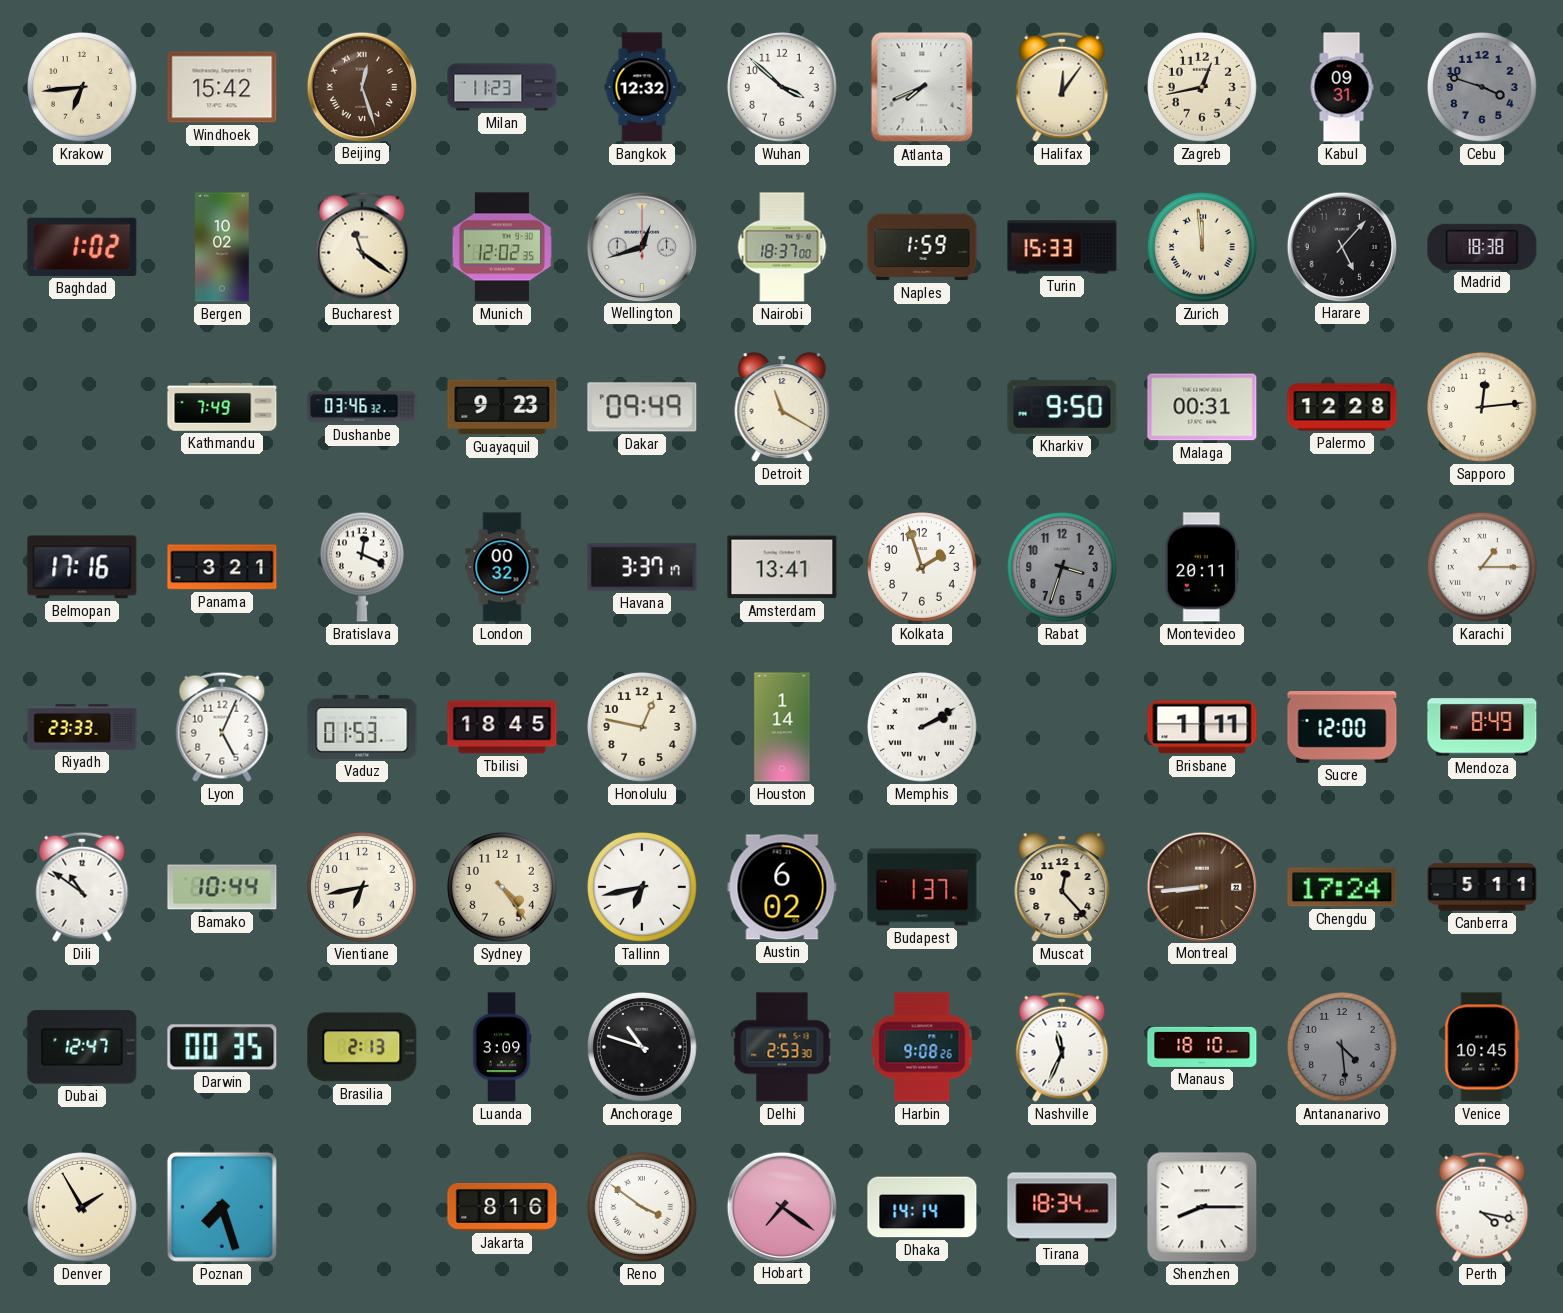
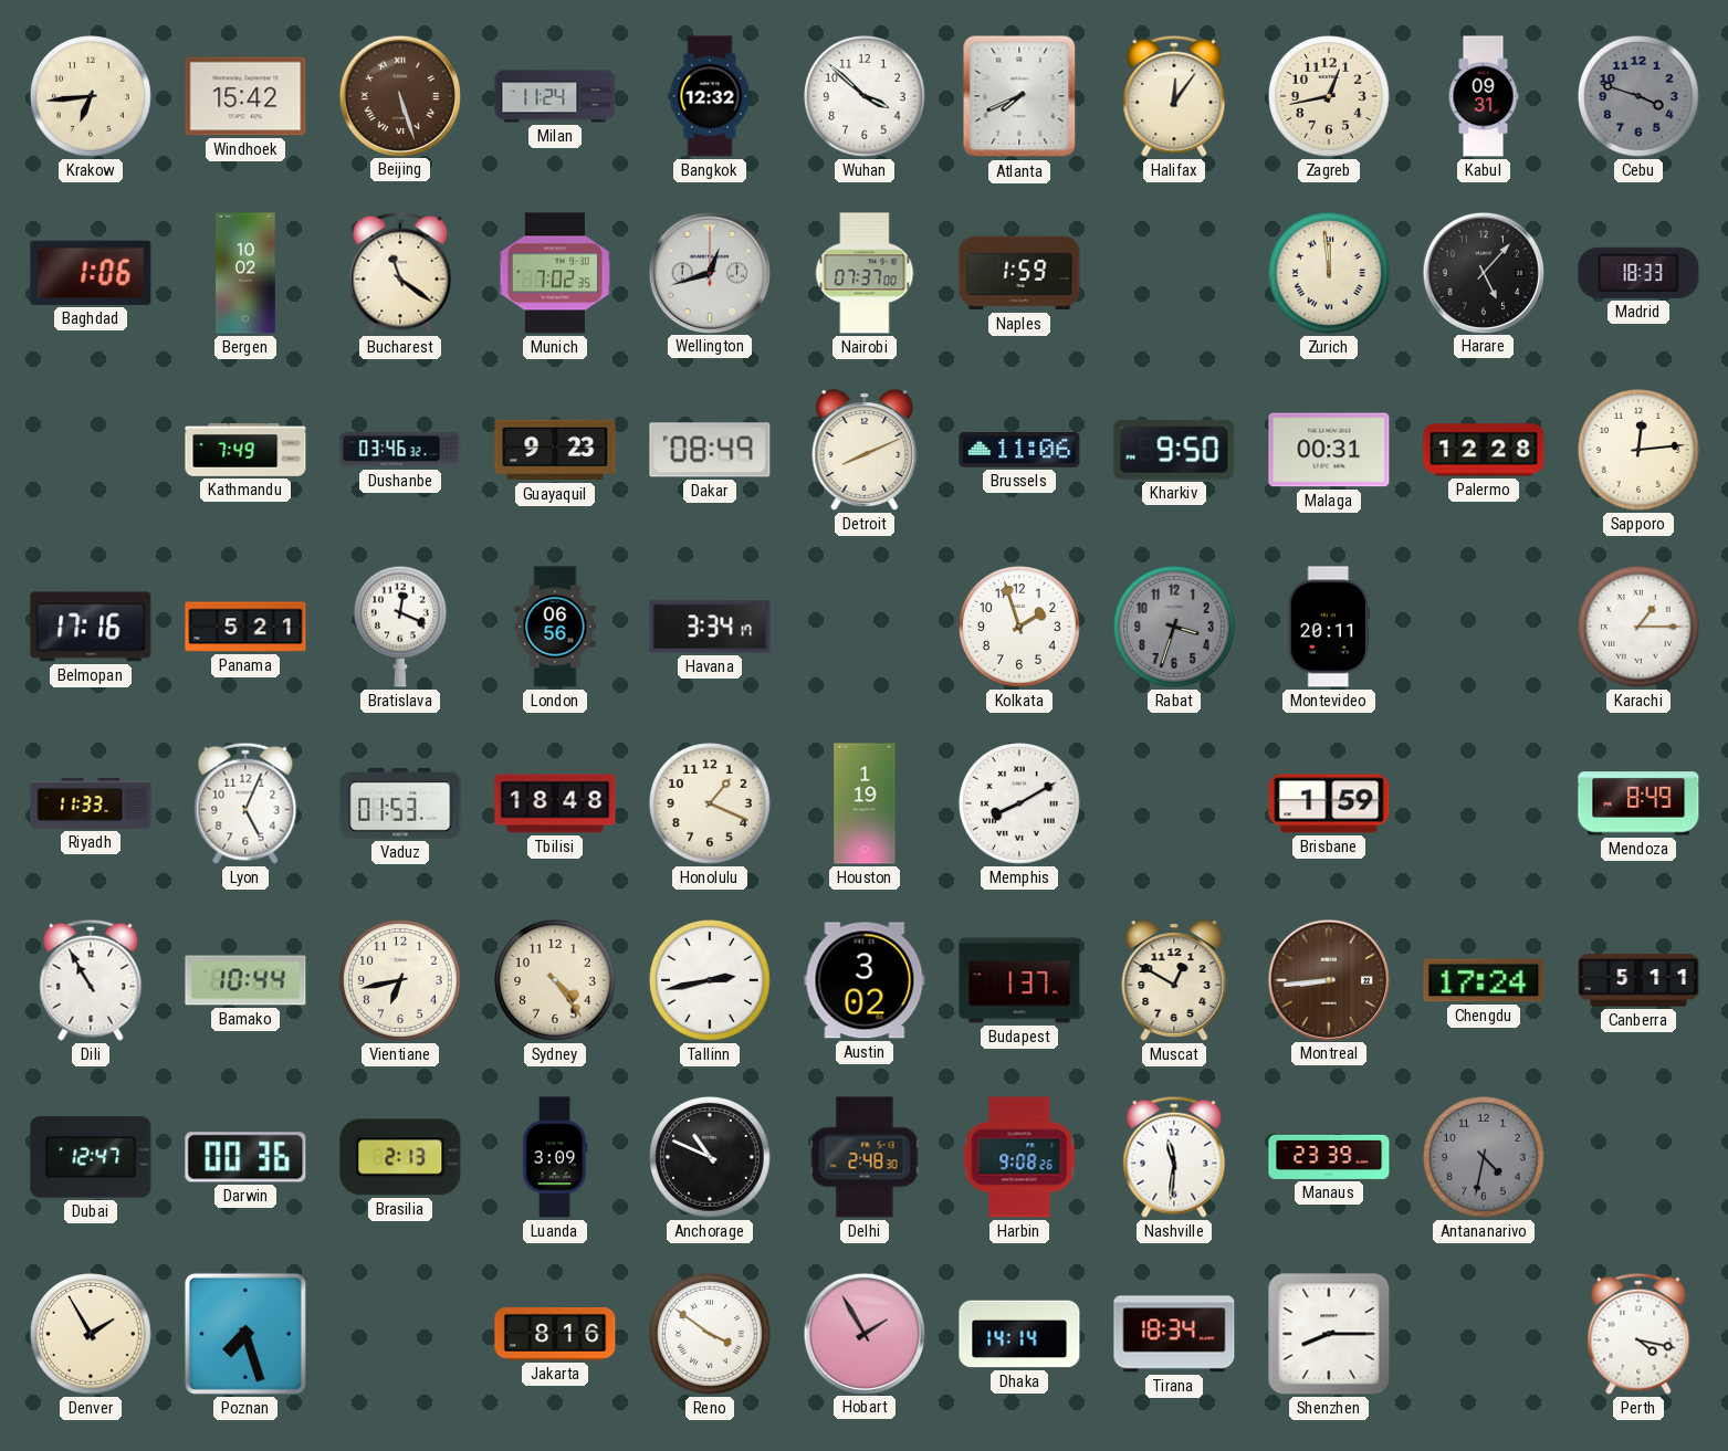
Beijing: 12:27 -> 5:27 (399, 95)
Milan: 11:23 -> 11:24 (555, 96)
Baghdad: 1:02 -> 1:06 (91, 273)
Munich: 12:02 -> 7:02 (555, 273)
Nairobi: 18:37 -> 07:37 (865, 273)
Turin: 15:33 -> none (1062, 247)
Madrid: 18:38 -> 18:33 (1638, 273)
Dakar: 09:49 -> 08:49 (710, 450)
Detroit: 11:20 -> 8:11 (865, 450)
Brussels: none -> 11:06 (1019, 450)
Panama: 3:21 -> 5:21 (245, 627)
London: 00:32 -> 06:56 (555, 627)
Havana: 3:37 -> 3:34 (710, 627)
Amsterdam: 13:41 -> none (782, 567)
Riyadh: 23:33 -> 11:33 (91, 805)
Tbilisi: 18:45 -> 18:48 (555, 803)
Honolulu: 12:47 -> 1:19 (711, 805)
Houston: 1:14 -> 1:19 (865, 803)
Memphis: 2:10 -> 8:10 (1020, 805)
Brisbane: 1:11 -> 1:59 (1329, 803)
Sucre: 12:00 -> none (1342, 728)
Dili: 10:51 -> 10:55 (91, 980)
Tallinn: 6:43 -> 2:43 (711, 981)
Austin: 6:02 -> 3:02 (865, 980)
Muscat: 12:23 -> 12:50 (1174, 980)
Darwin: 00:35 -> 00:36 (245, 1157)
Anchorage: 10:48 -> 10:49 (711, 1158)
Delhi: 2:53 -> 2:48 (865, 1157)
Nashville: 11:34 -> 11:31 (1174, 1157)
Manaus: 18:10 -> 23:39 (1329, 1157)
Antananarivo: 4:29 -> 4:32 (1485, 1158)
Venice: 10:45 -> none (1482, 1047)
Hobart: 7:21 -> 1:55 (863, 1333)
